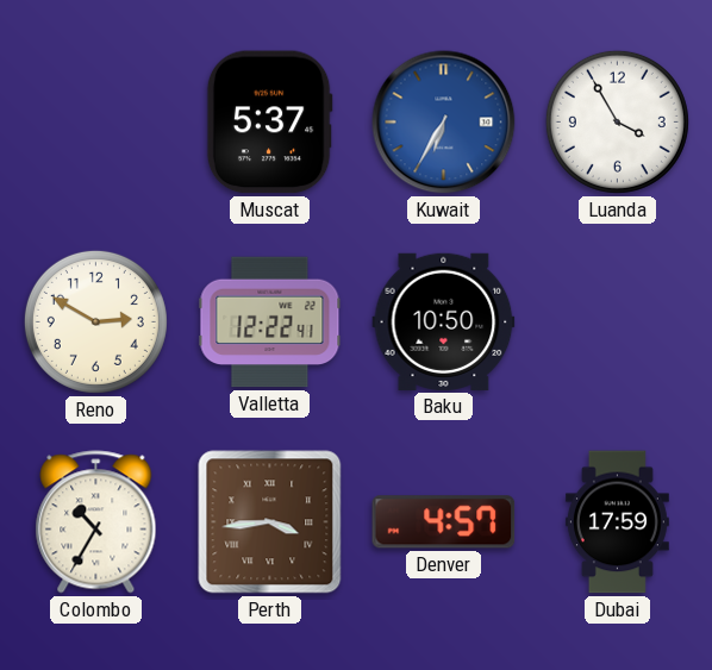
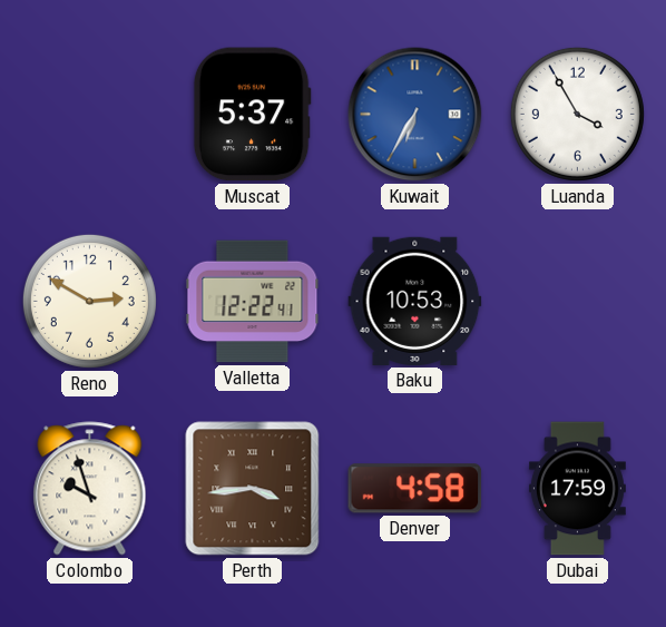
Baku: 10:50 -> 10:53 (415, 301)
Colombo: 10:35 -> 9:57 (90, 489)
Denver: 4:57 -> 4:58 (415, 489)
